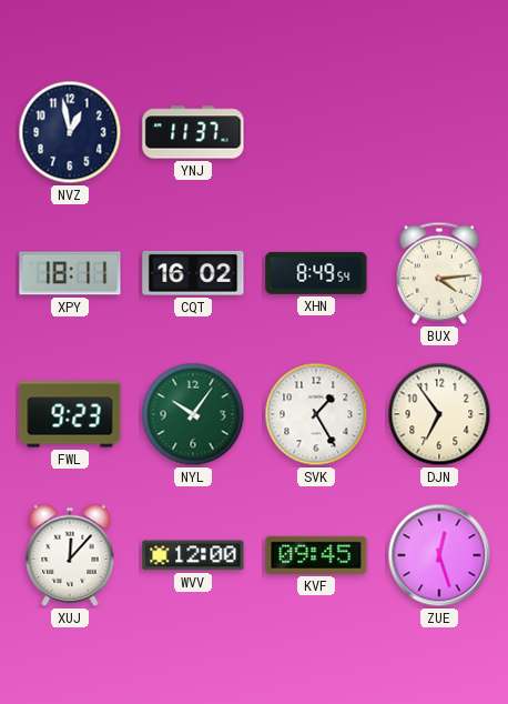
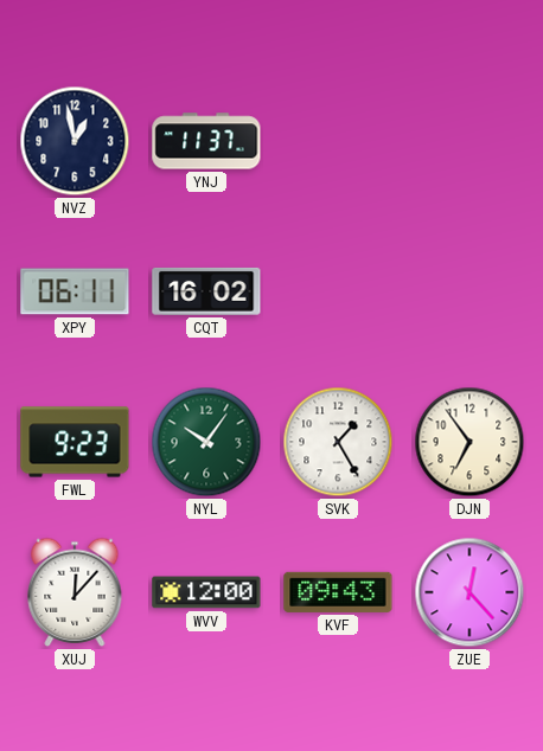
XPY: 18:11 -> 06:11 (75, 291)
XHN: 8:49 -> none (316, 273)
BUX: 4:14 -> none (439, 273)
KVF: 09:45 -> 09:43 (338, 592)
ZUE: 12:27 -> 12:23 (469, 592)
